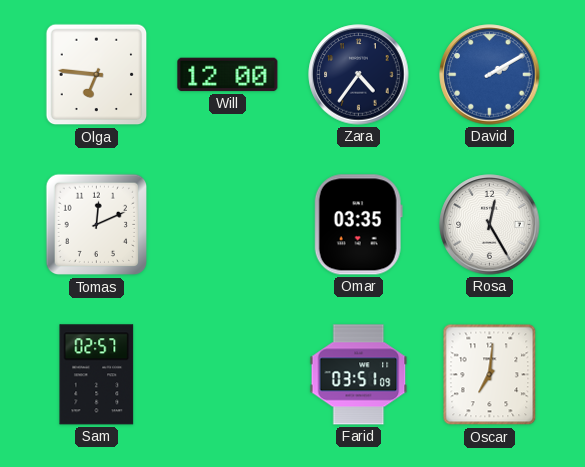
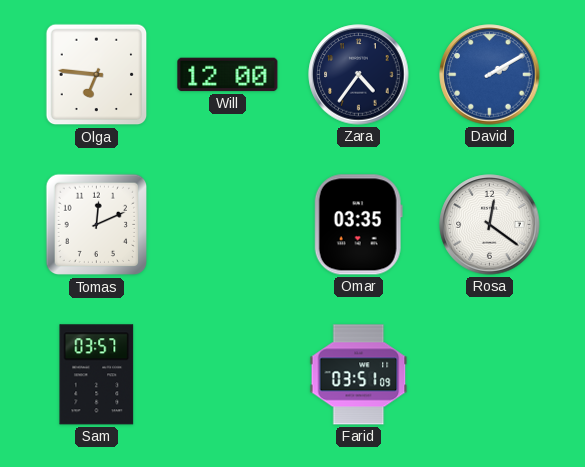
Rosa: 12:25 -> 12:21 (490, 225)
Sam: 02:57 -> 03:57 (97, 375)
Oscar: 7:01 -> none (490, 375)
